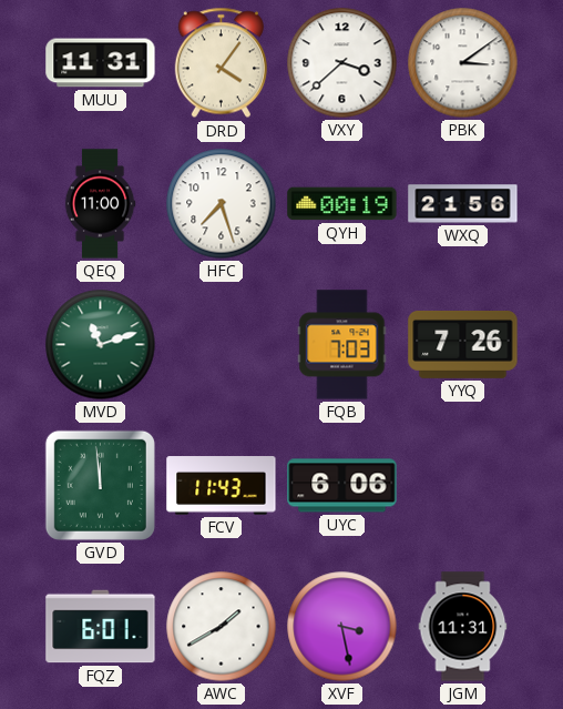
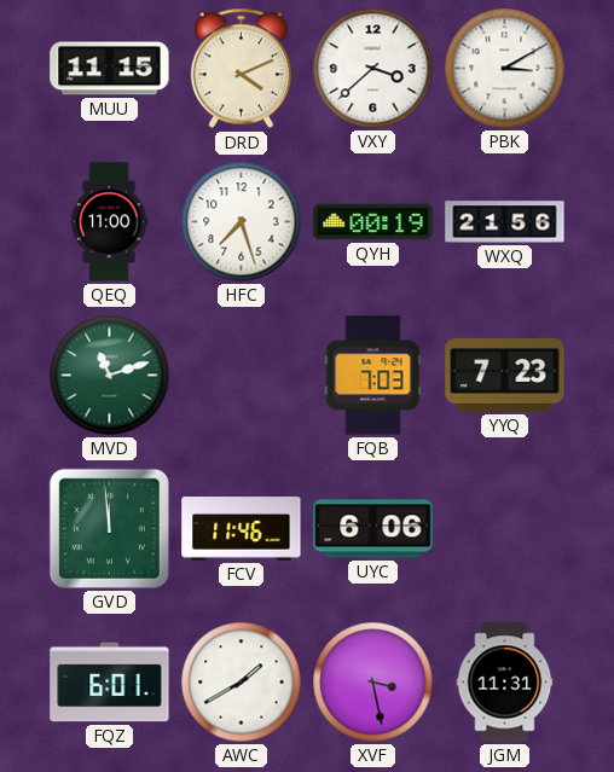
MUU: 11:31 -> 11:15 (110, 69)
DRD: 4:06 -> 4:11 (241, 69)
PBK: 3:09 -> 3:10 (505, 69)
YYQ: 7:26 -> 7:23 (505, 375)
FCV: 11:43 -> 11:46 (242, 529)
